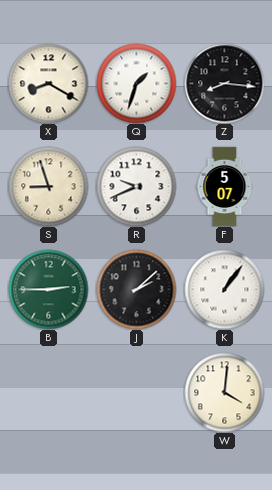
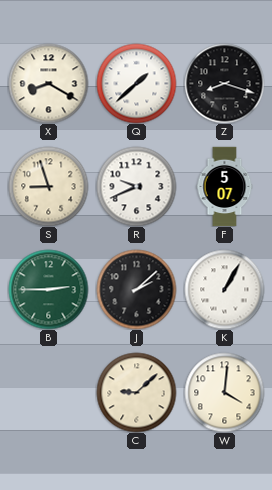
Q: 1:33 -> 1:38 (136, 83)
Z: 8:16 -> 8:18 (224, 83)
K: 1:06 -> 1:05 (224, 289)
C: none -> 9:08 (136, 392)
